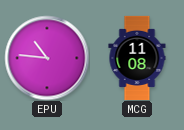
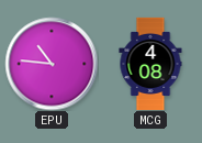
MCG: 11:08 -> 4:08 (150, 64)
